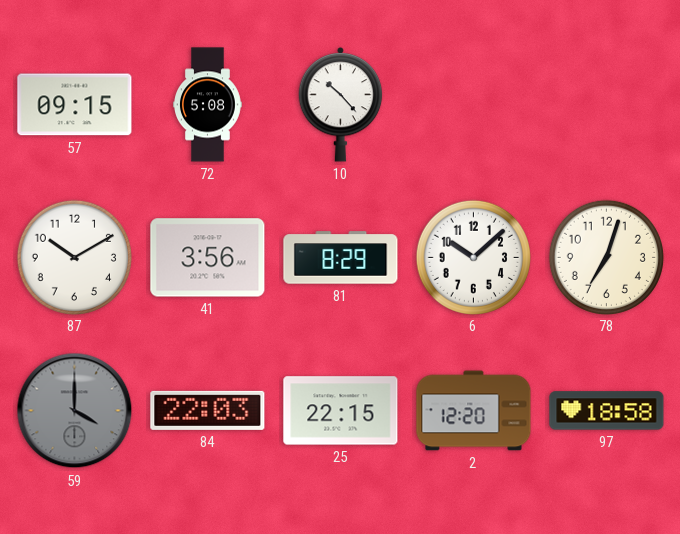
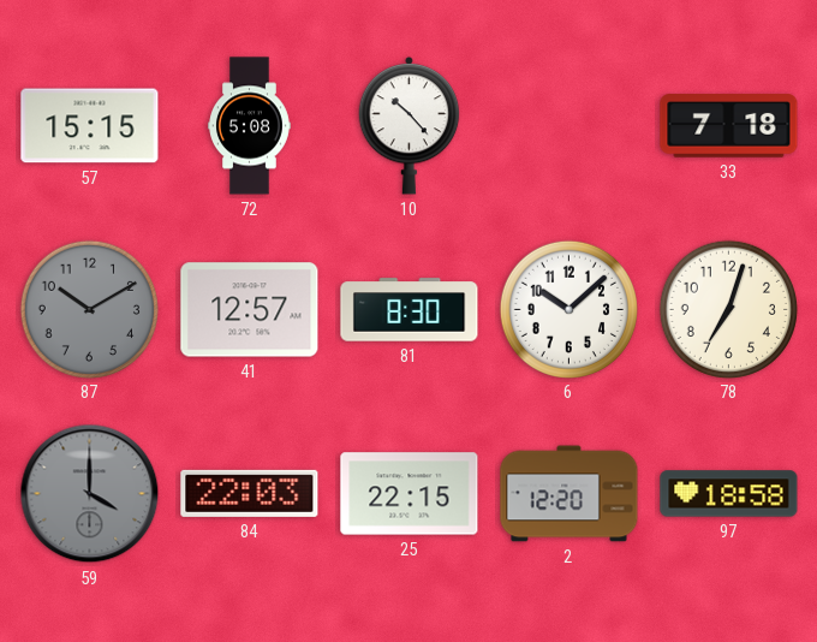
57: 09:15 -> 15:15 (90, 126)
33: none -> 7:18 (729, 126)
87 dial: white -> grey (89, 309)
41: 3:56 -> 12:57 (250, 310)
81: 8:29 -> 8:30 (410, 310)
